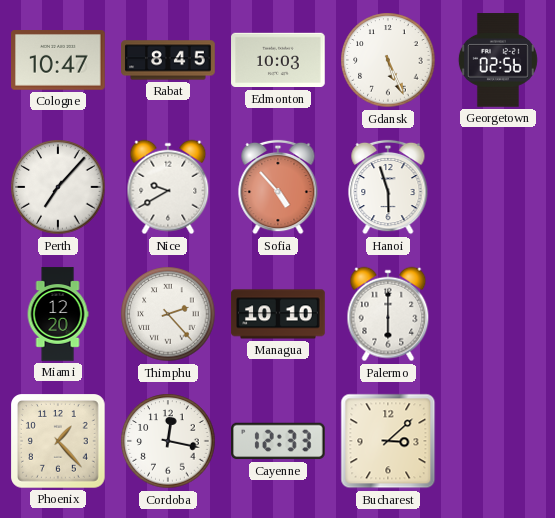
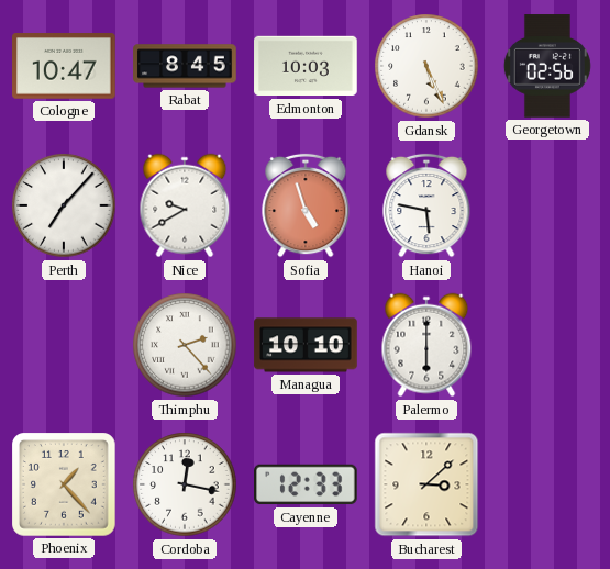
Sofia: 4:53 -> 4:57 (306, 205)
Hanoi: 5:57 -> 5:47 (426, 205)
Miami: 12:20 -> none (58, 314)
